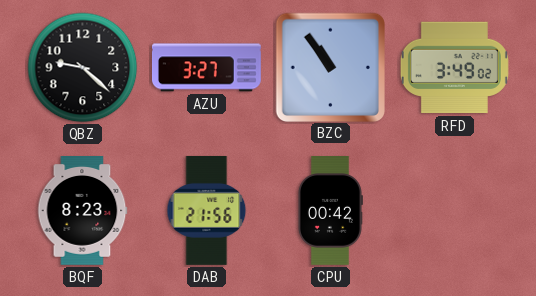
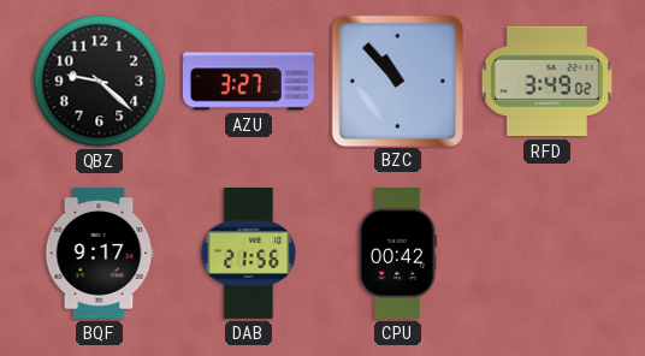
BZC: 10:54 -> 10:53 (397, 81)
BQF: 8:23 -> 9:17 (99, 254)
